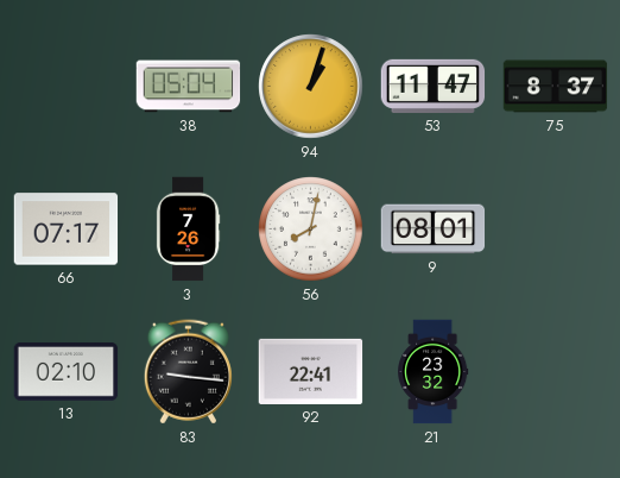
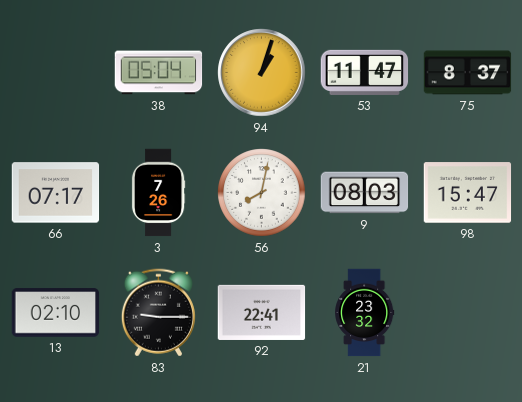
9: 08:01 -> 08:03 (365, 193)
98: none -> 15:47 (468, 193)
83: 9:16 -> 9:15 (158, 313)
